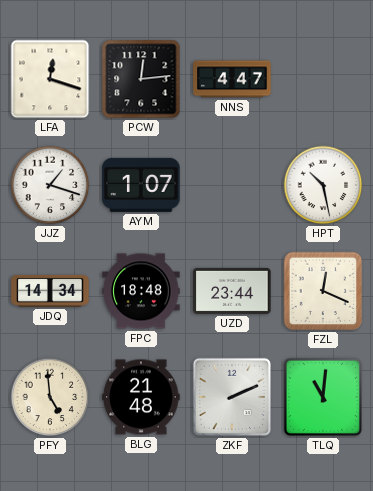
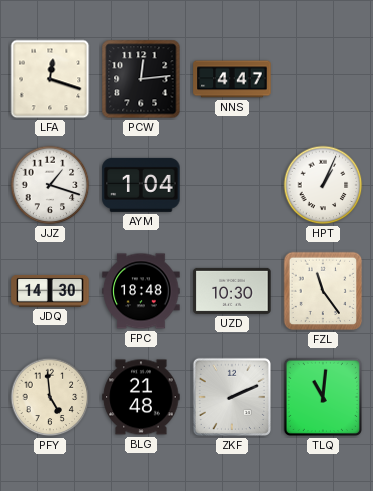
AYM: 1:07 -> 1:04 (141, 185)
HPT: 10:28 -> 1:04 (323, 185)
JDQ: 14:34 -> 14:30 (50, 291)
UZD: 23:44 -> 10:30 (232, 291)
FZL: 12:19 -> 11:24 (323, 291)
